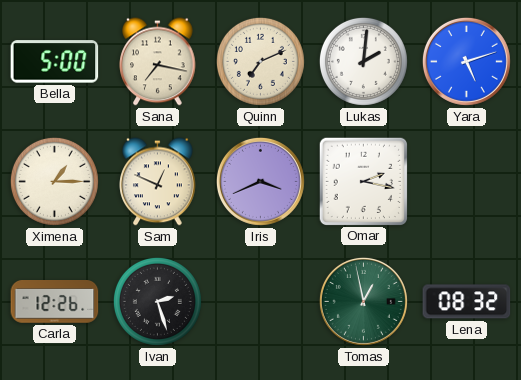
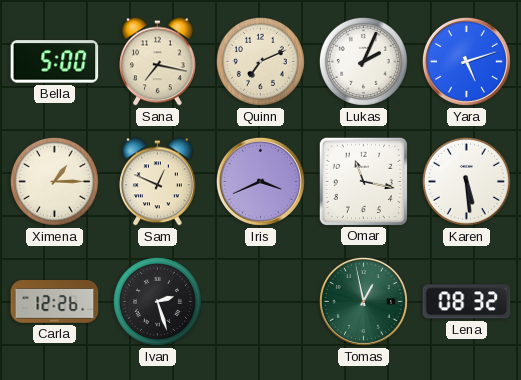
Lukas: 2:01 -> 2:04 (363, 61)
Omar: 2:17 -> 11:17 (363, 181)
Karen: none -> 5:29 (466, 181)
